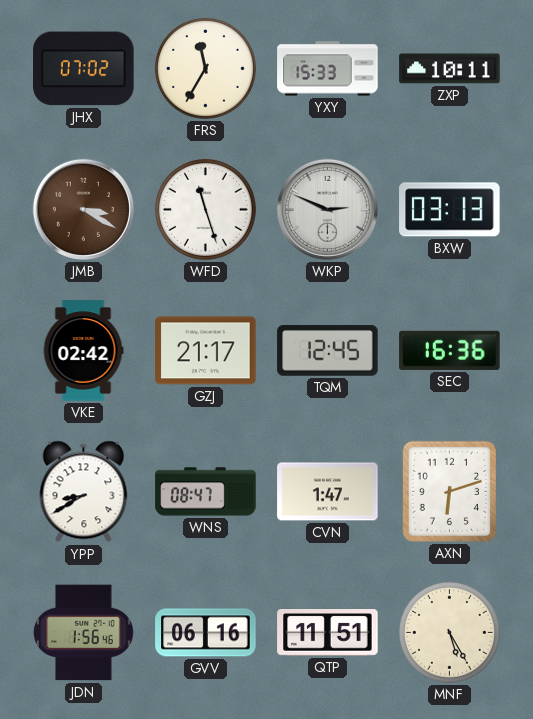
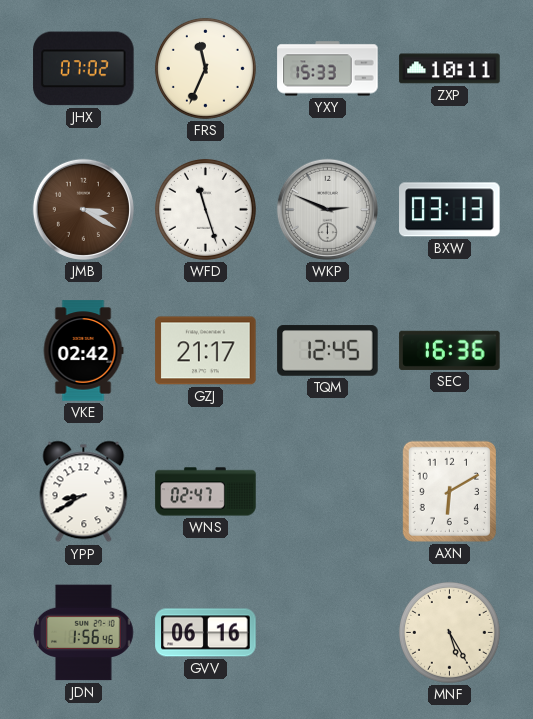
FRS: 11:35 -> 11:34 (205, 68)
WNS: 08:47 -> 02:47 (206, 492)
CVN: 1:47 -> none (328, 492)
AXN: 6:12 -> 6:10 (449, 491)
QTP: 11:51 -> none (328, 633)
